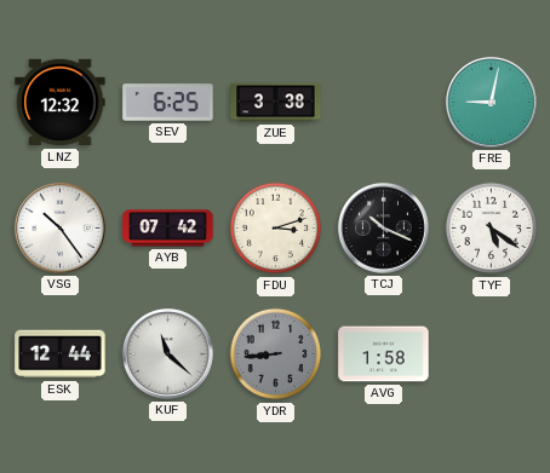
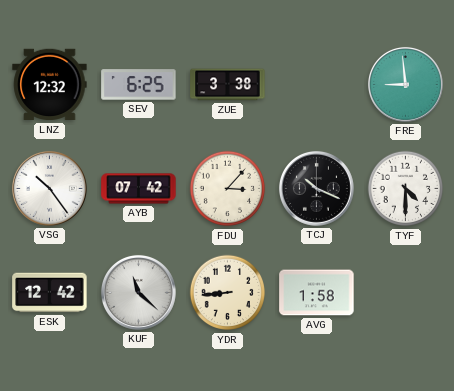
FRE: 9:02 -> 8:59 (405, 84)
FDU: 3:12 -> 3:07 (228, 189)
TYF: 5:21 -> 4:30 (406, 189)
ESK: 12:44 -> 12:42 (50, 293)
YDR dial: grey -> cream (228, 293)
